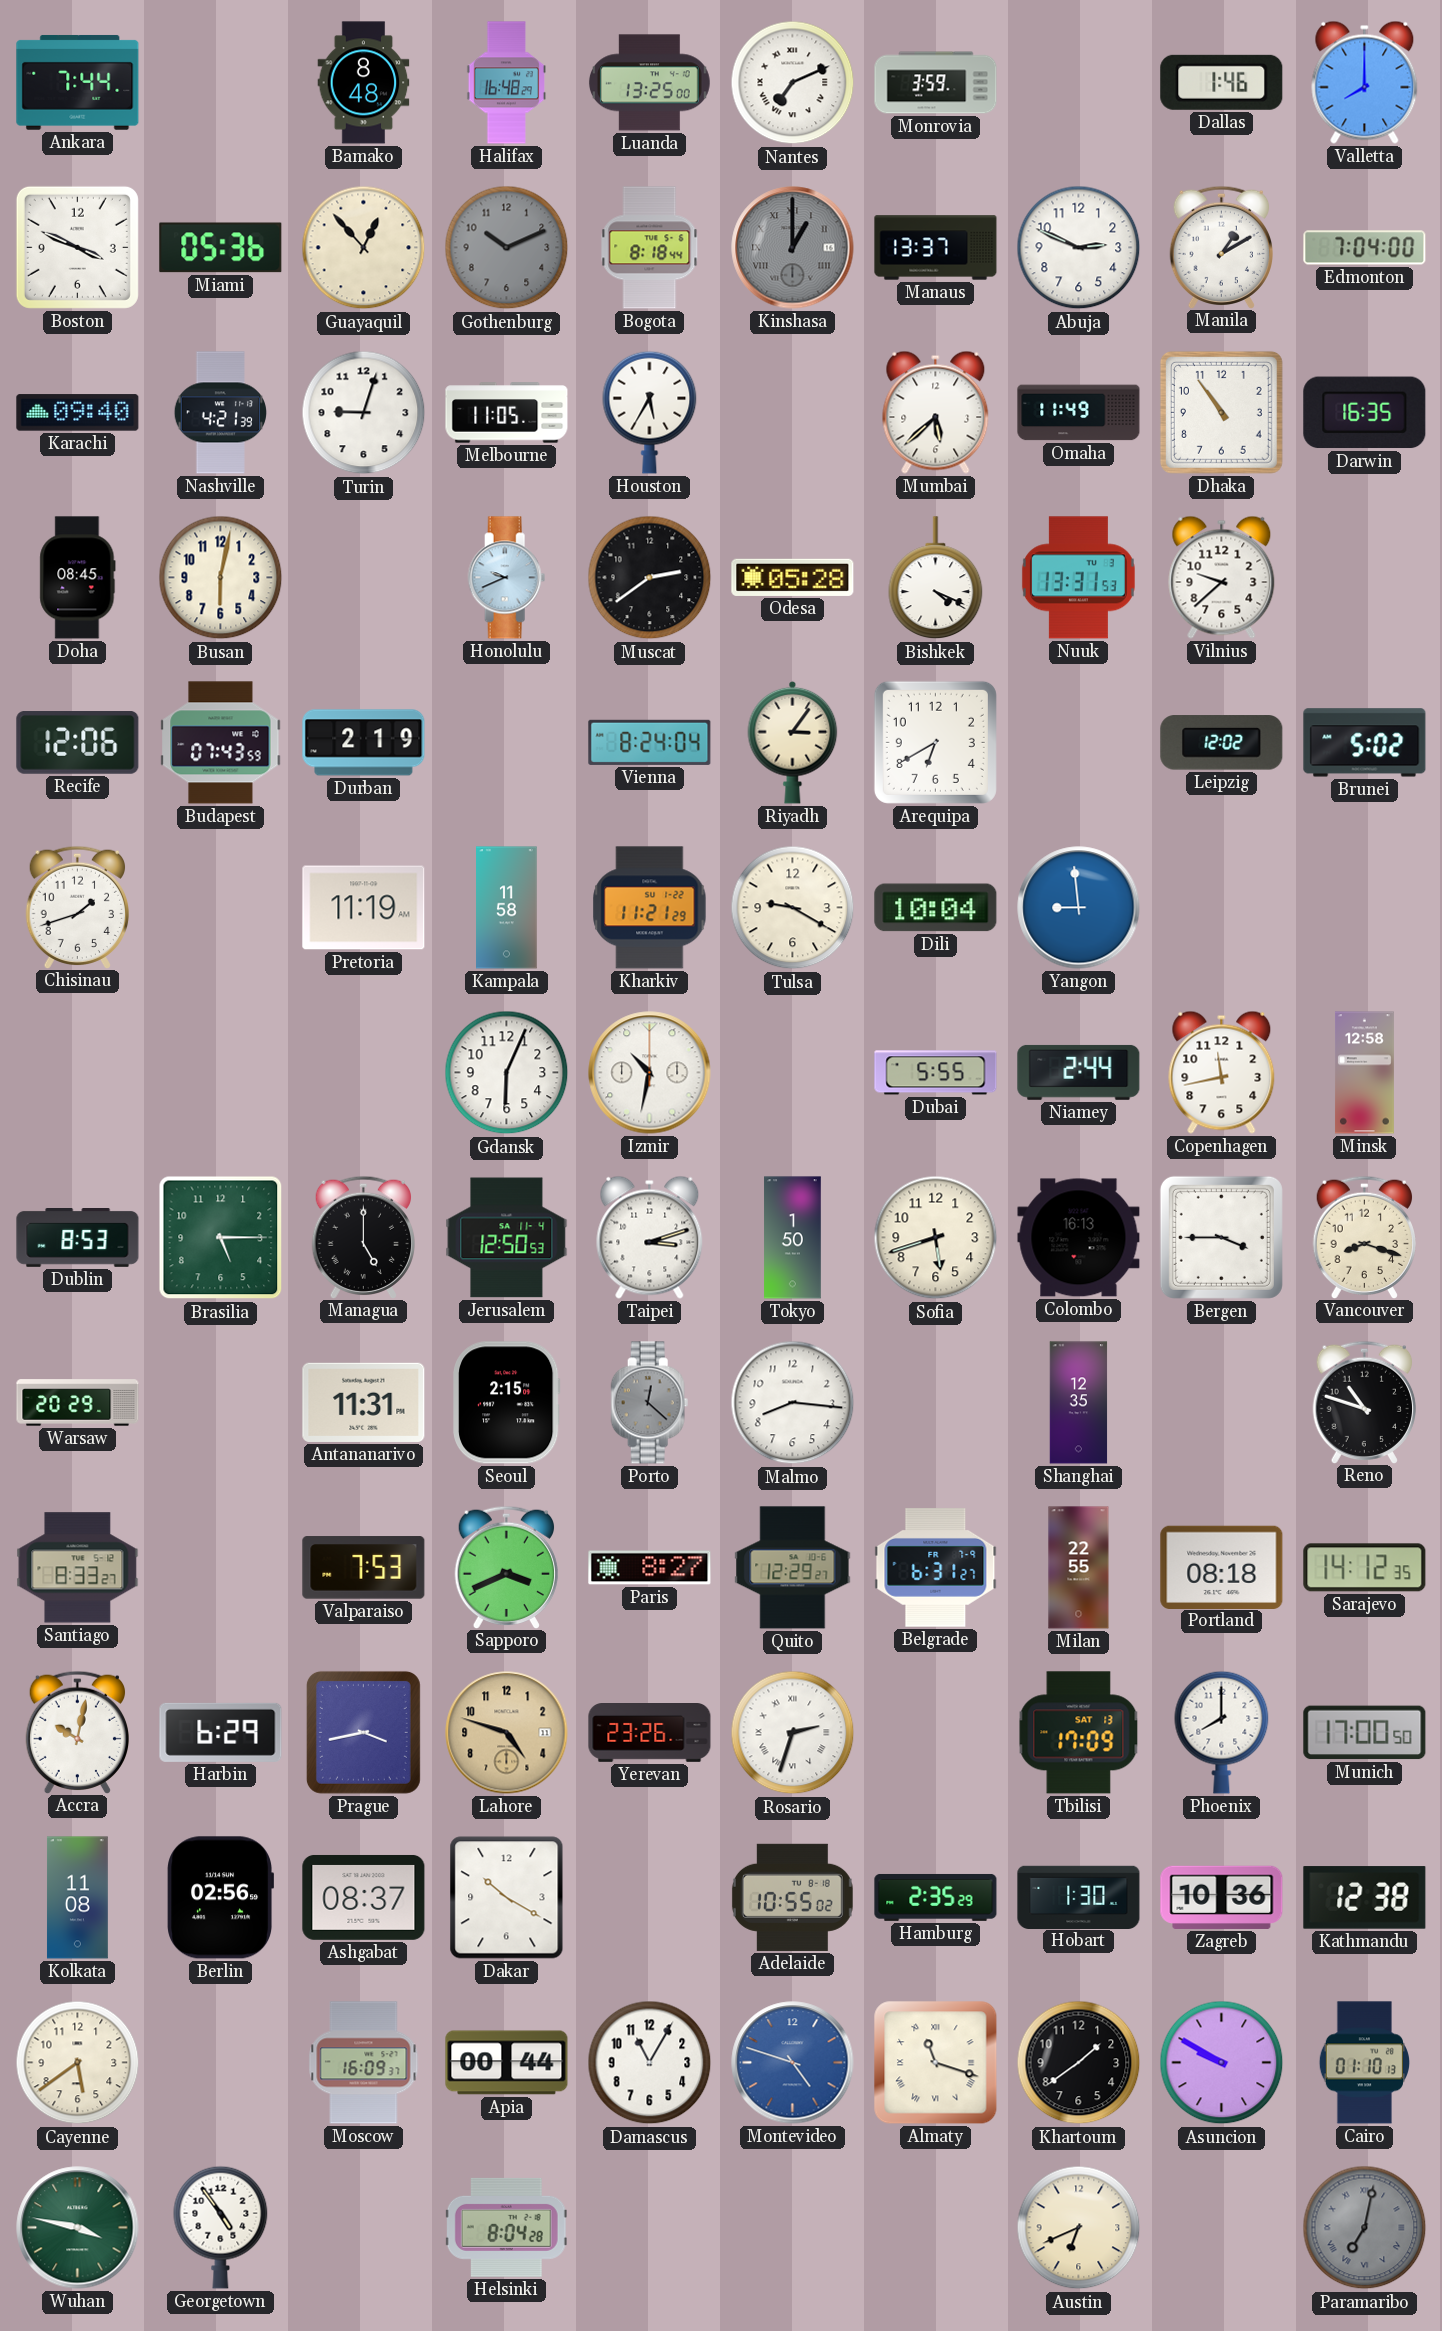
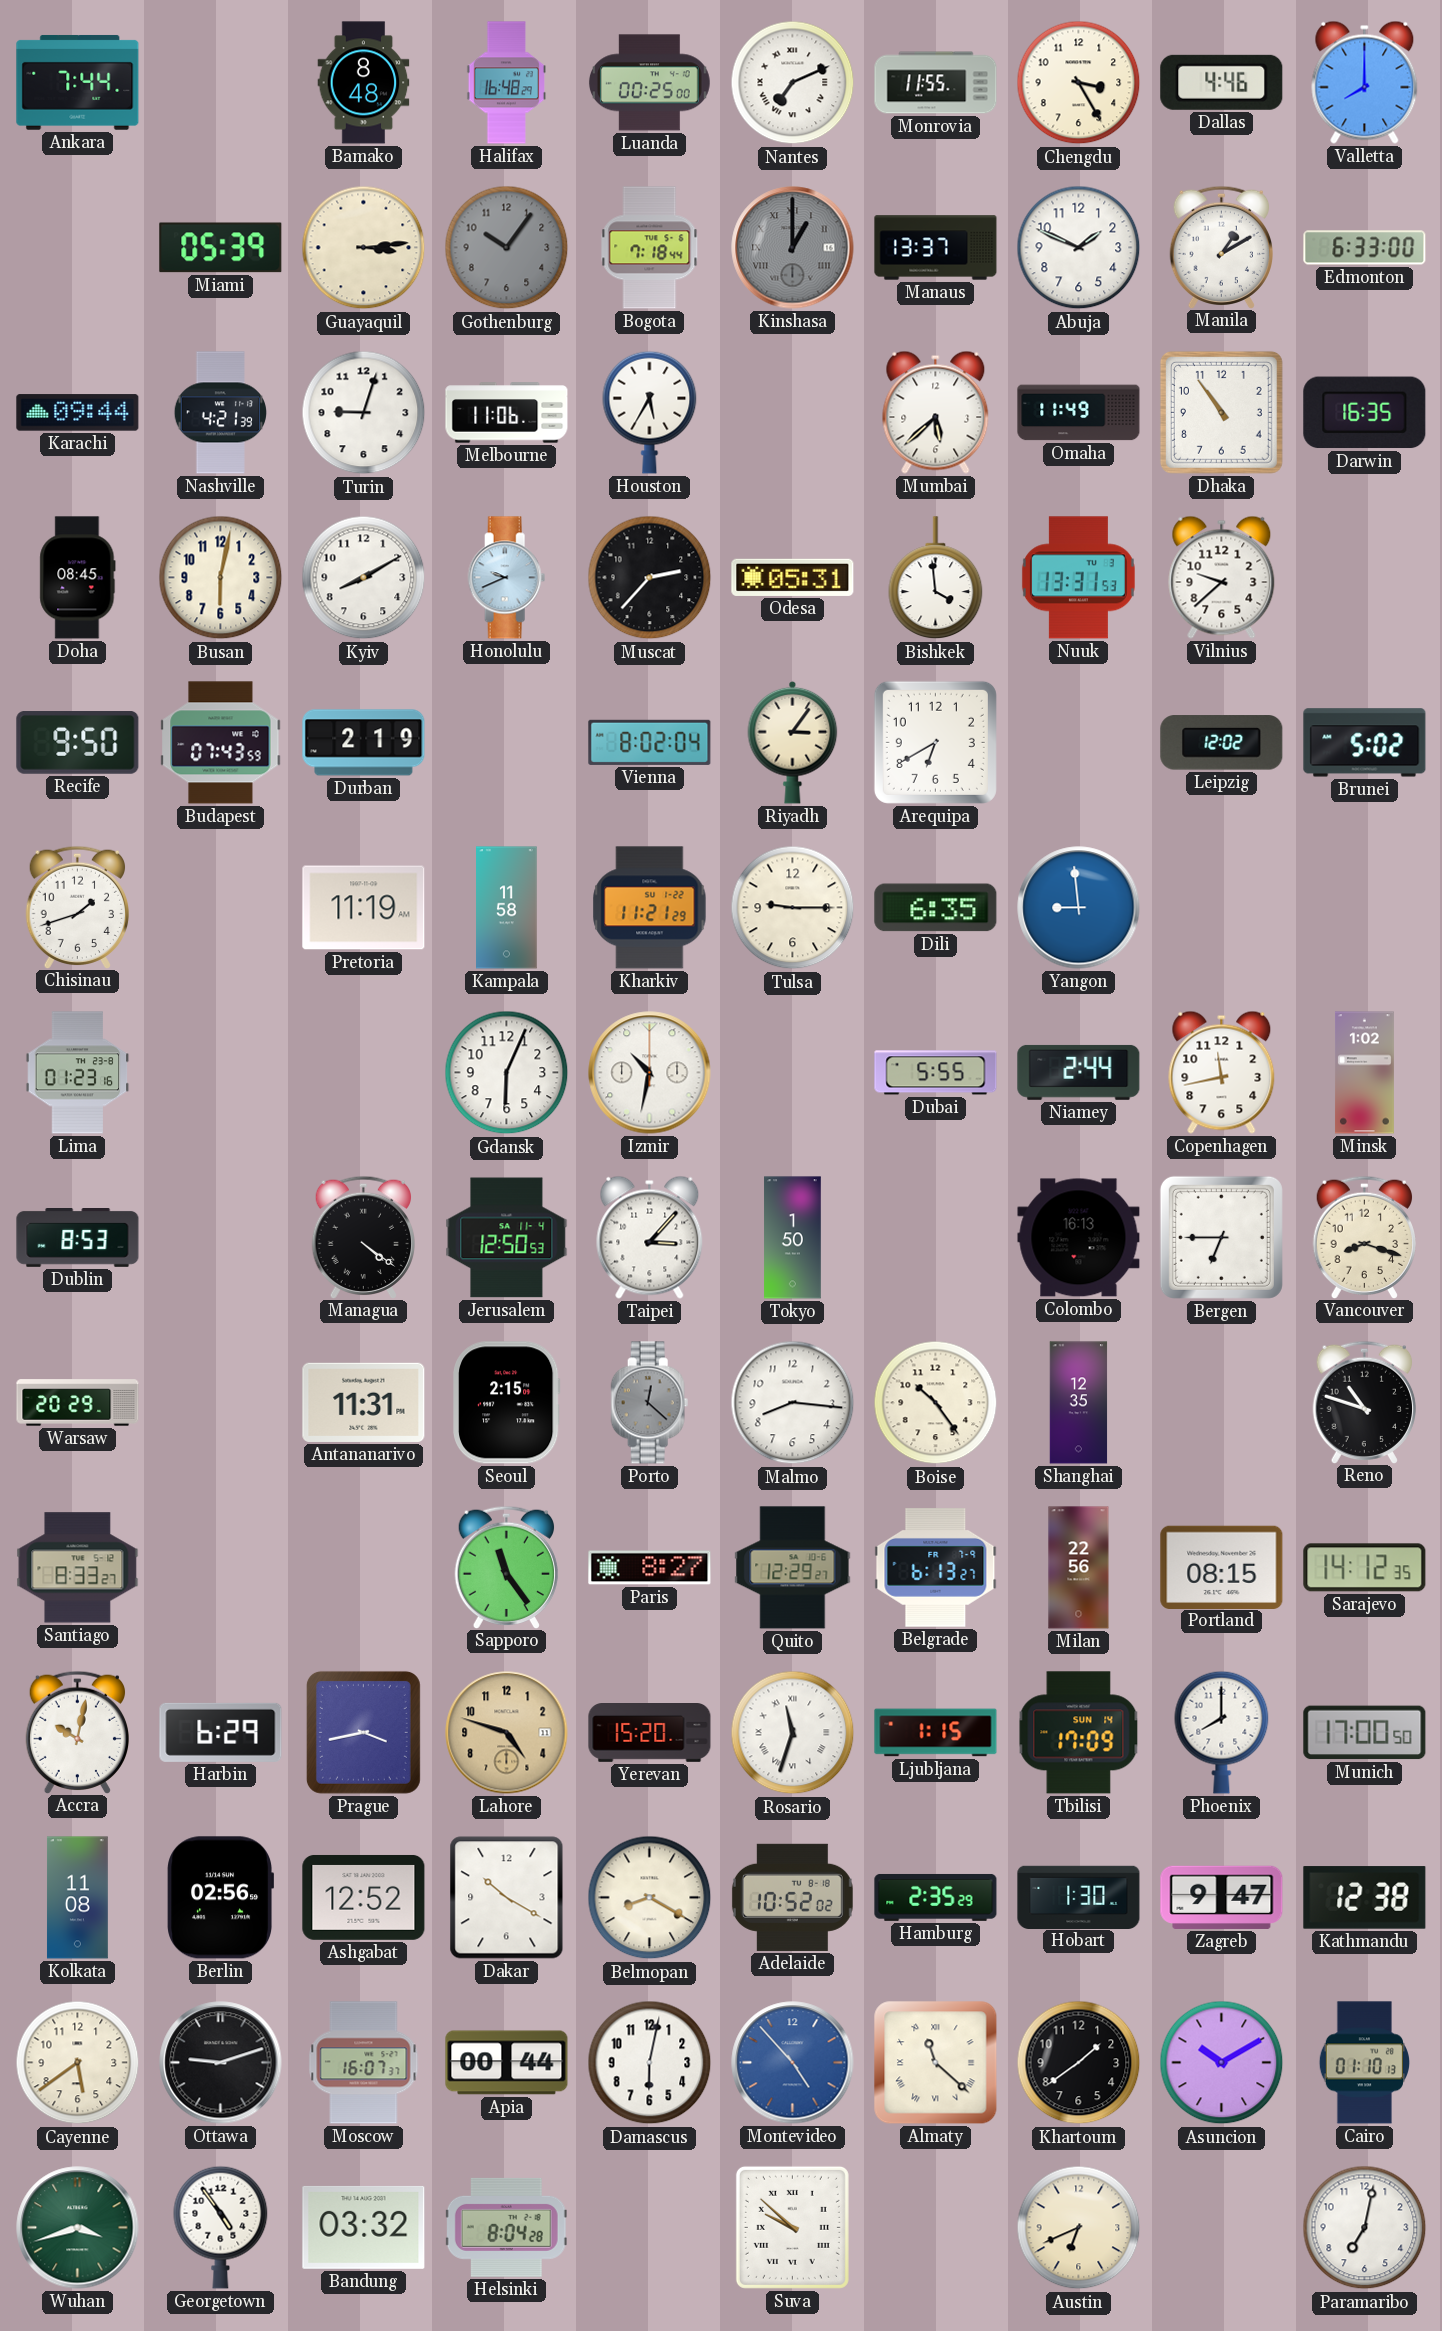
Luanda: 13:25 -> 00:25 (649, 83)
Monrovia: 3:59 -> 11:55 (936, 83)
Chengdu: none -> 3:25 (1079, 83)
Dallas: 1:46 -> 4:46 (1222, 82)
Boston: 3:49 -> none (77, 247)
Miami: 05:36 -> 05:39 (221, 248)
Guayaquil: 12:53 -> 3:14 (364, 248)
Gothenburg: 10:11 -> 10:06 (507, 248)
Bogota: 8:18 -> 7:18 (650, 248)
Abuja: 2:49 -> 1:49 (1079, 248)
Edmonton: 7:04 -> 6:33 (1365, 248)
Karachi: 09:40 -> 09:44 (78, 413)
Melbourne: 11:05 -> 11:06 (507, 413)
Kyiv: none -> 8:10 (364, 578)
Muscat: 2:39 -> 2:37 (650, 578)
Odesa: 05:28 -> 05:31 (793, 577)
Bishkek: 4:19 -> 3:59 (936, 578)
Recife: 12:06 -> 9:50 (78, 743)
Vienna: 8:24 -> 8:02 (650, 742)
Tulsa: 9:20 -> 9:15 (793, 908)
Dili: 10:04 -> 6:35 (936, 908)
Lima: none -> 01:23 (78, 1073)
Minsk: 12:58 -> 1:02 (1364, 1073)
Brasilia: 5:15 -> none (221, 1238)
Managua: 5:00 -> 4:21 (363, 1237)
Taipei: 3:12 -> 3:07 (650, 1237)
Sofia: 5:42 -> none (936, 1238)
Bergen: 3:45 -> 6:45 (1221, 1237)
Boise: none -> 10:24 (936, 1403)
Valparaiso: 7:53 -> none (364, 1568)
Sapporo: 3:41 -> 11:24 (506, 1567)
Belgrade: 6:31 -> 6:13 (936, 1568)
Milan: 22:55 -> 22:56 (1079, 1568)
Portland: 08:18 -> 08:15 (1222, 1567)
Yerevan: 23:26 -> 15:20 (650, 1733)
Rosario: 2:33 -> 11:33 (793, 1733)
Ljubljana: none -> 1:15 (936, 1733)
Tbilisi date: SAT 13 -> SUN 14 (1079, 1733)
Ashgabat: 08:37 -> 12:52 (364, 1897)
Belmopan: none -> 8:20 (650, 1898)
Adelaide: 10:55 -> 10:52 (792, 1897)
Zagreb: 10:36 -> 9:47 (1222, 1897)
Ottawa: none -> 9:12 (221, 2063)
Moscow: 16:09 -> 16:07 (364, 2063)
Damascus: 11:05 -> 6:02 (650, 2063)
Montevideo: 4:48 -> 4:53 (793, 2063)
Almaty: 11:18 -> 11:22 (936, 2063)
Asuncion: 9:50 -> 10:10 (1222, 2063)
Wuhan: 3:47 -> 3:42 (78, 2228)
Bandung: none -> 03:32 (364, 2227)
Suva: none -> 9:52 (792, 2227)
Paramaribo dial: grey -> white (1365, 2228)
Paramaribo numerals: Roman -> Arabic (1365, 2228)
